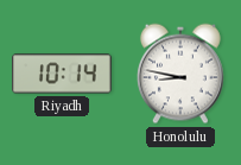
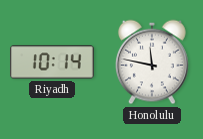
Honolulu: 8:47 -> 11:47 (152, 62)
